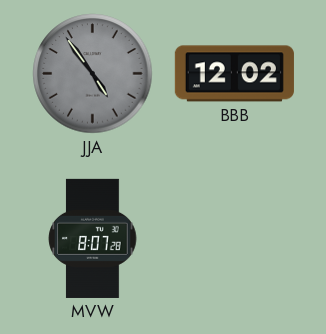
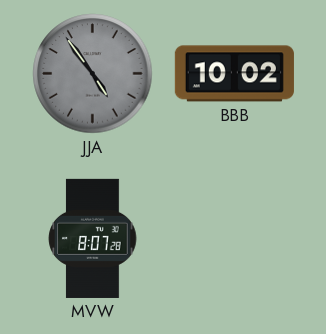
BBB: 12:02 -> 10:02 (234, 74)
